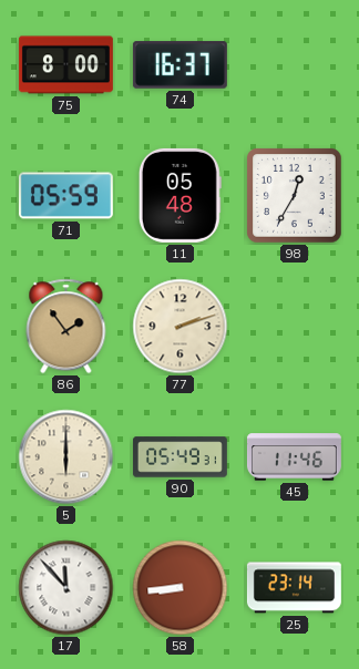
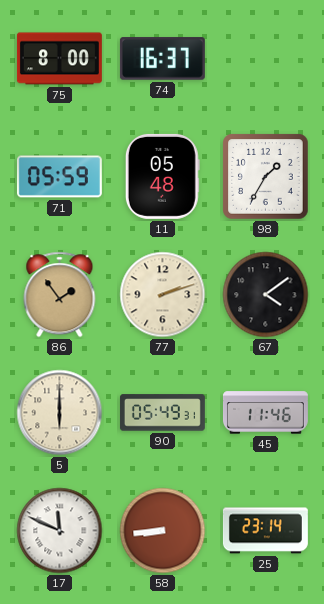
98: 12:35 -> 1:35 (266, 177)
67: none -> 4:09 (266, 295)
17: 11:53 -> 11:49 (60, 531)
